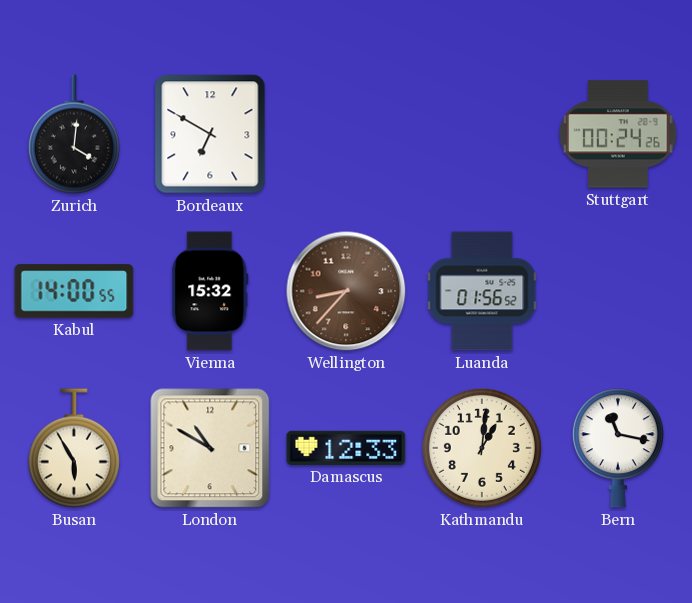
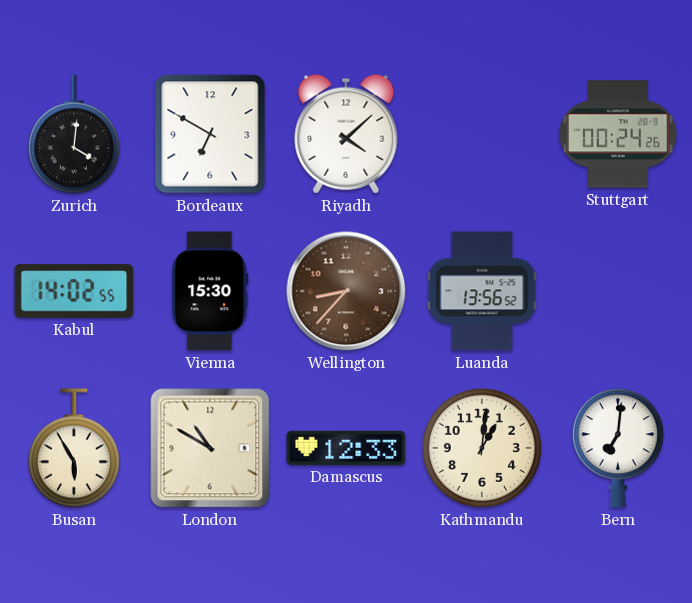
Riyadh: none -> 4:08 (346, 134)
Kabul: 14:00 -> 14:02 (74, 291)
Vienna: 15:32 -> 15:30 (210, 291)
Luanda: 01:56 -> 13:56 (482, 291)
Bern: 11:17 -> 7:01 (618, 448)
